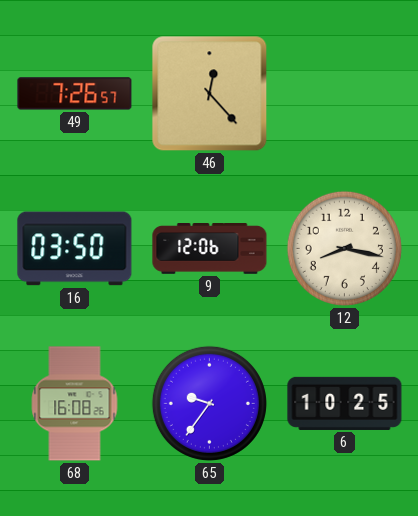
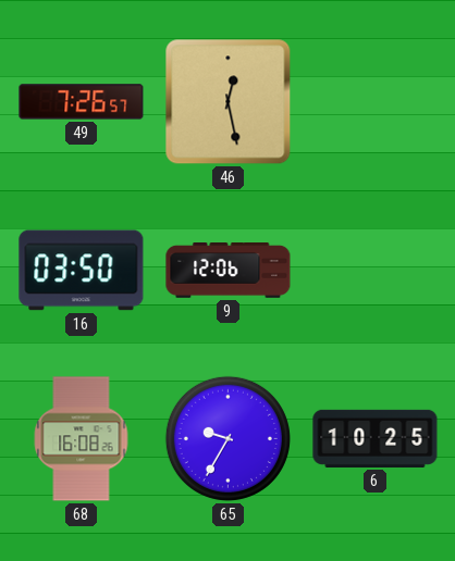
46: 12:23 -> 12:28 (229, 102)
12: 8:17 -> none (344, 248)
65: 9:36 -> 9:35 (228, 438)
